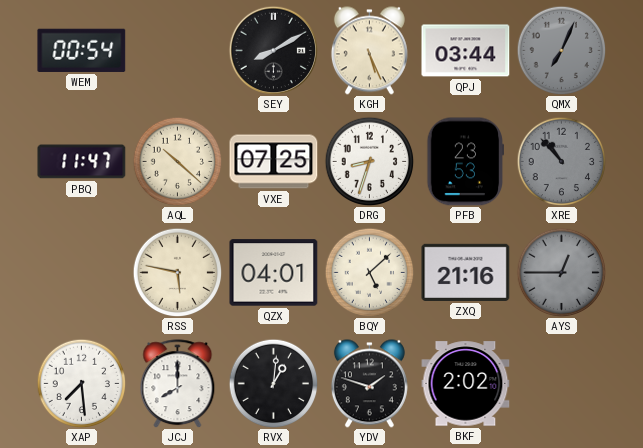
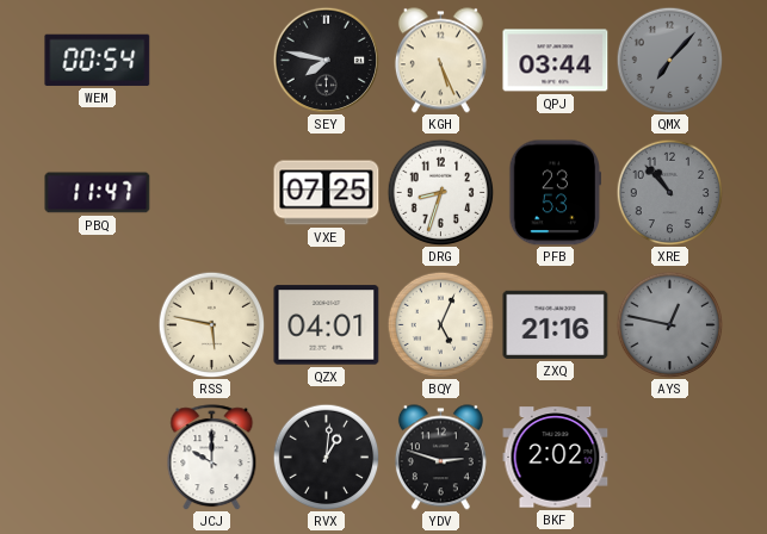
SEY: 8:10 -> 7:47 (326, 60)
QMX: 7:04 -> 7:07 (669, 60)
AQL: 10:22 -> none (177, 161)
BQY: 5:08 -> 5:04 (440, 324)
AYS: 12:45 -> 12:47 (669, 324)
XAP: 7:29 -> none (81, 383)
JCJ: 8:00 -> 10:00 (212, 458)
YDV: 1:48 -> 2:48 (440, 458)
